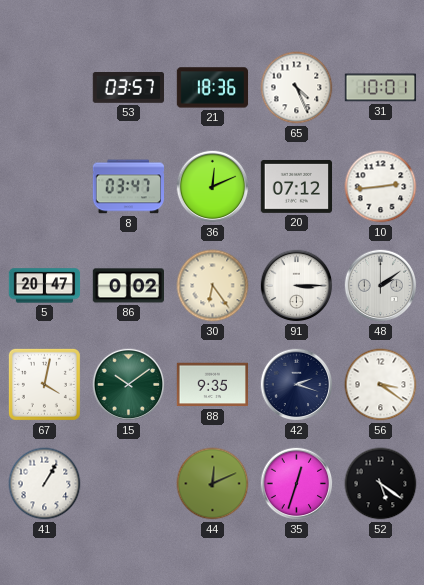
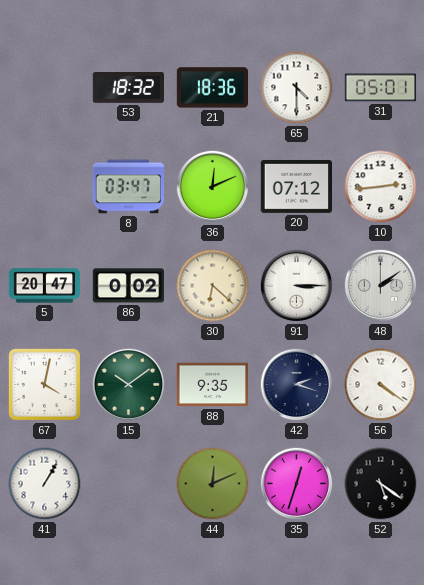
53: 03:57 -> 18:32 (128, 88)
65: 4:26 -> 4:30 (297, 88)
31: 10:01 -> 05:01 (381, 88)
30: 6:24 -> 6:22 (213, 286)
56: 3:21 -> 4:21 (381, 385)
